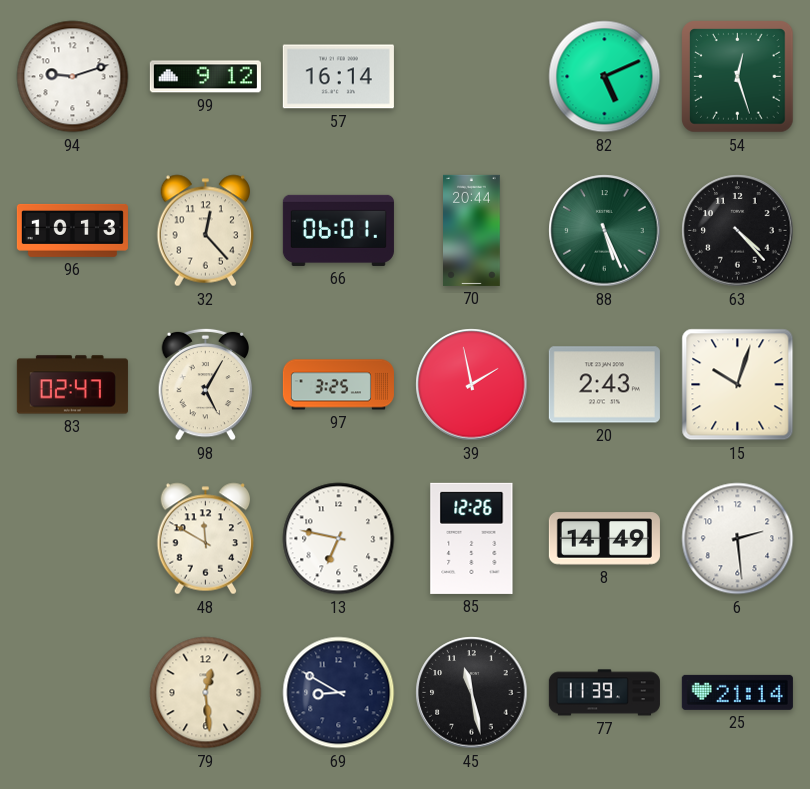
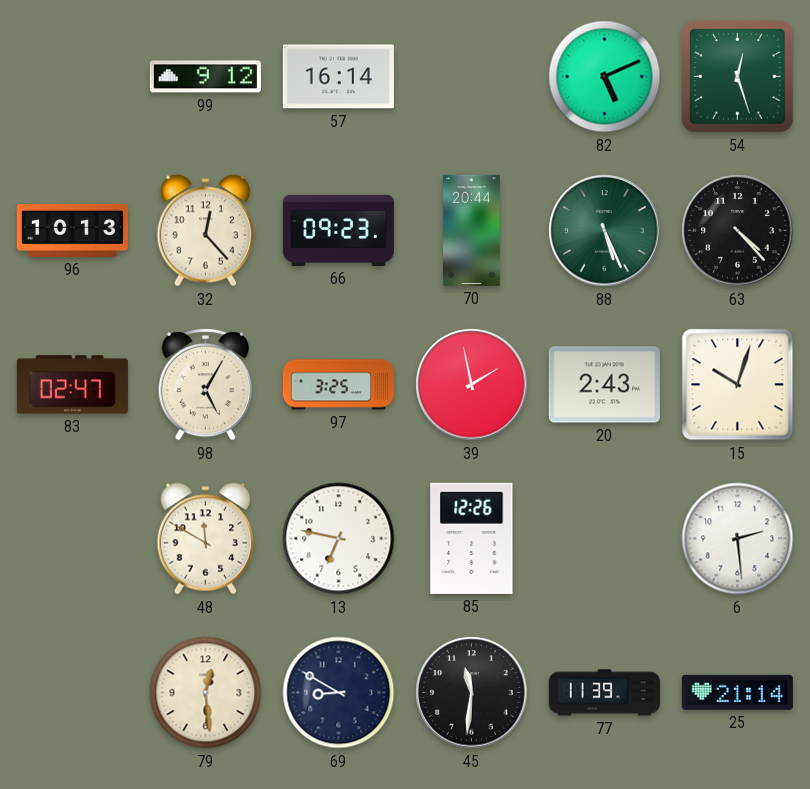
94: 9:12 -> none (73, 77)
66: 06:01 -> 09:23 (338, 230)
8: 14:49 -> none (604, 539)
45: 11:28 -> 11:31 (472, 693)
